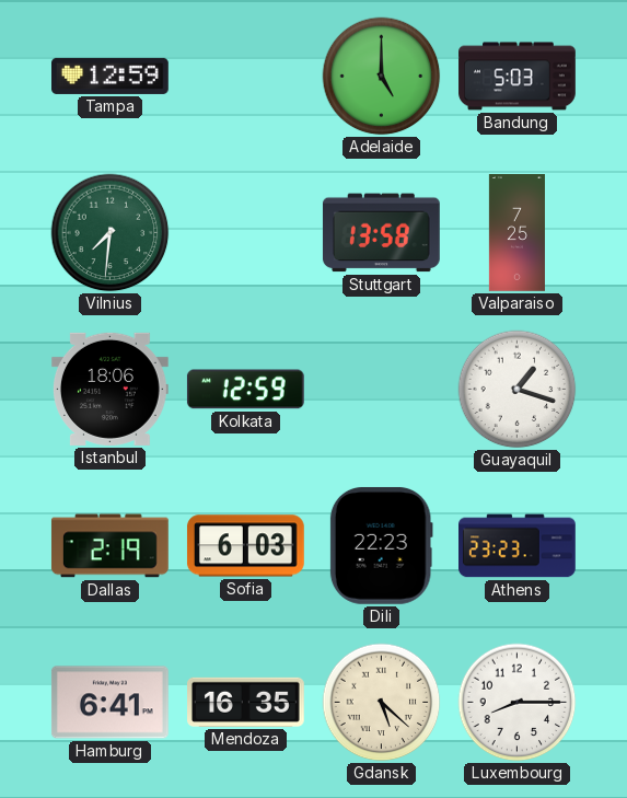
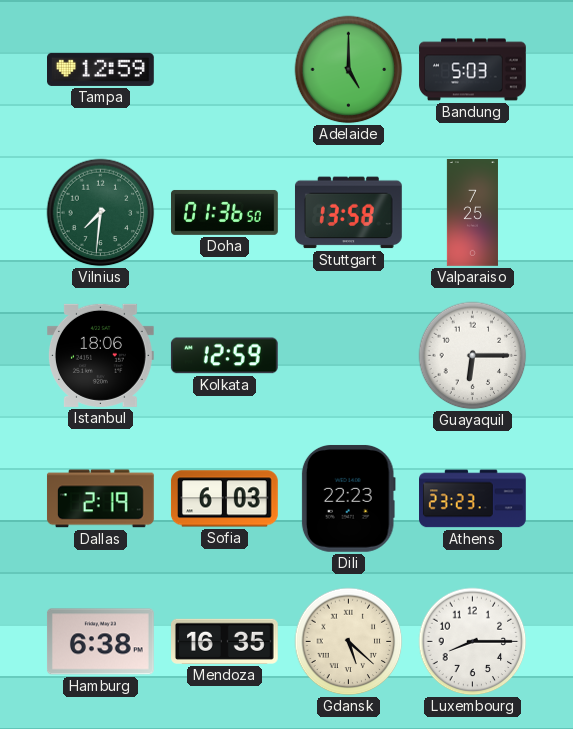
Doha: none -> 01:36 (225, 212)
Guayaquil: 1:18 -> 6:15 (473, 356)
Hamburg: 6:41 -> 6:38 (100, 642)
